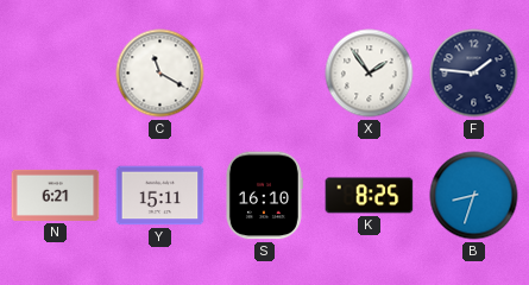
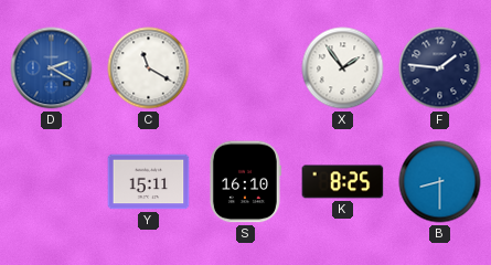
D: none -> 2:20 (52, 68)
N: 6:21 -> none (56, 195)
B: 8:33 -> 8:30 (440, 182)
